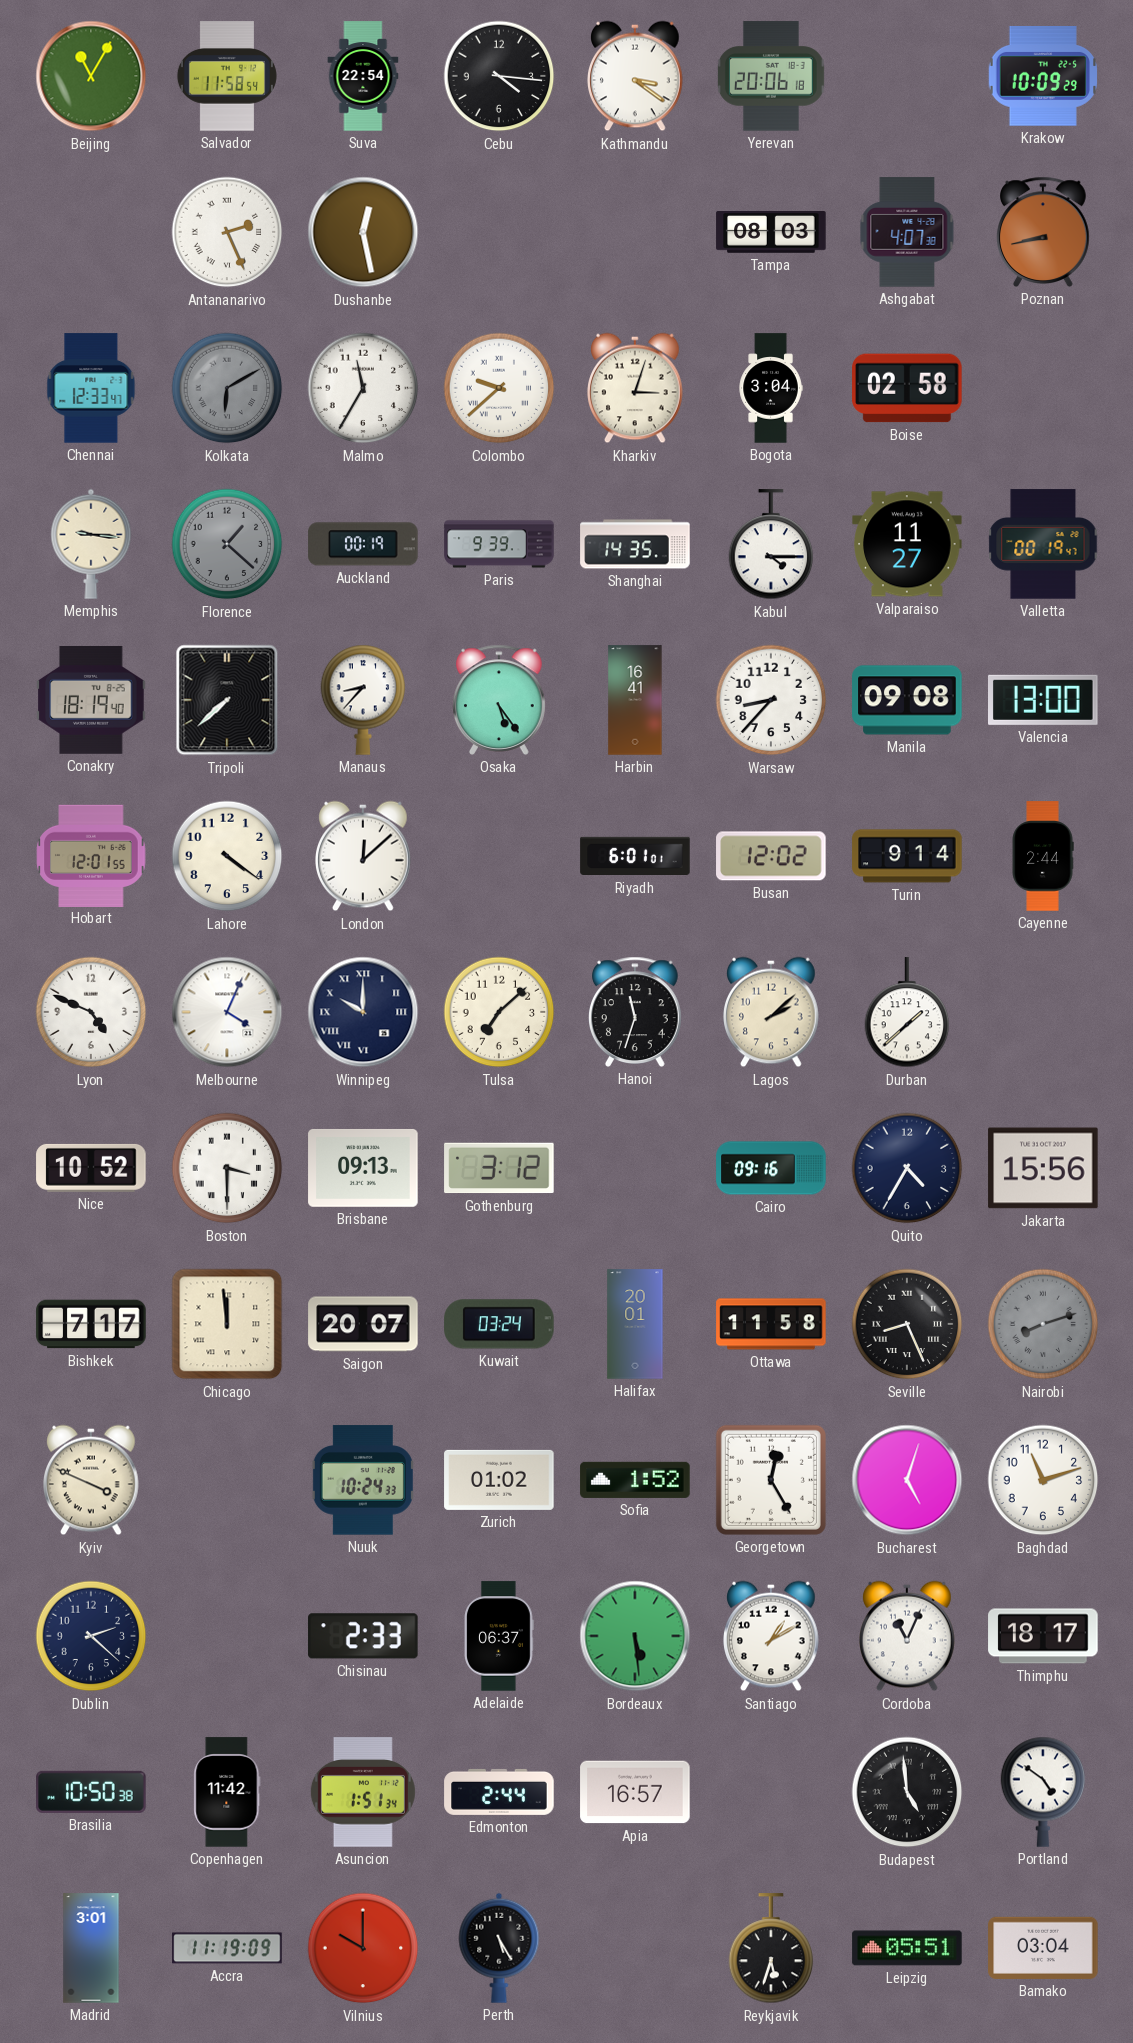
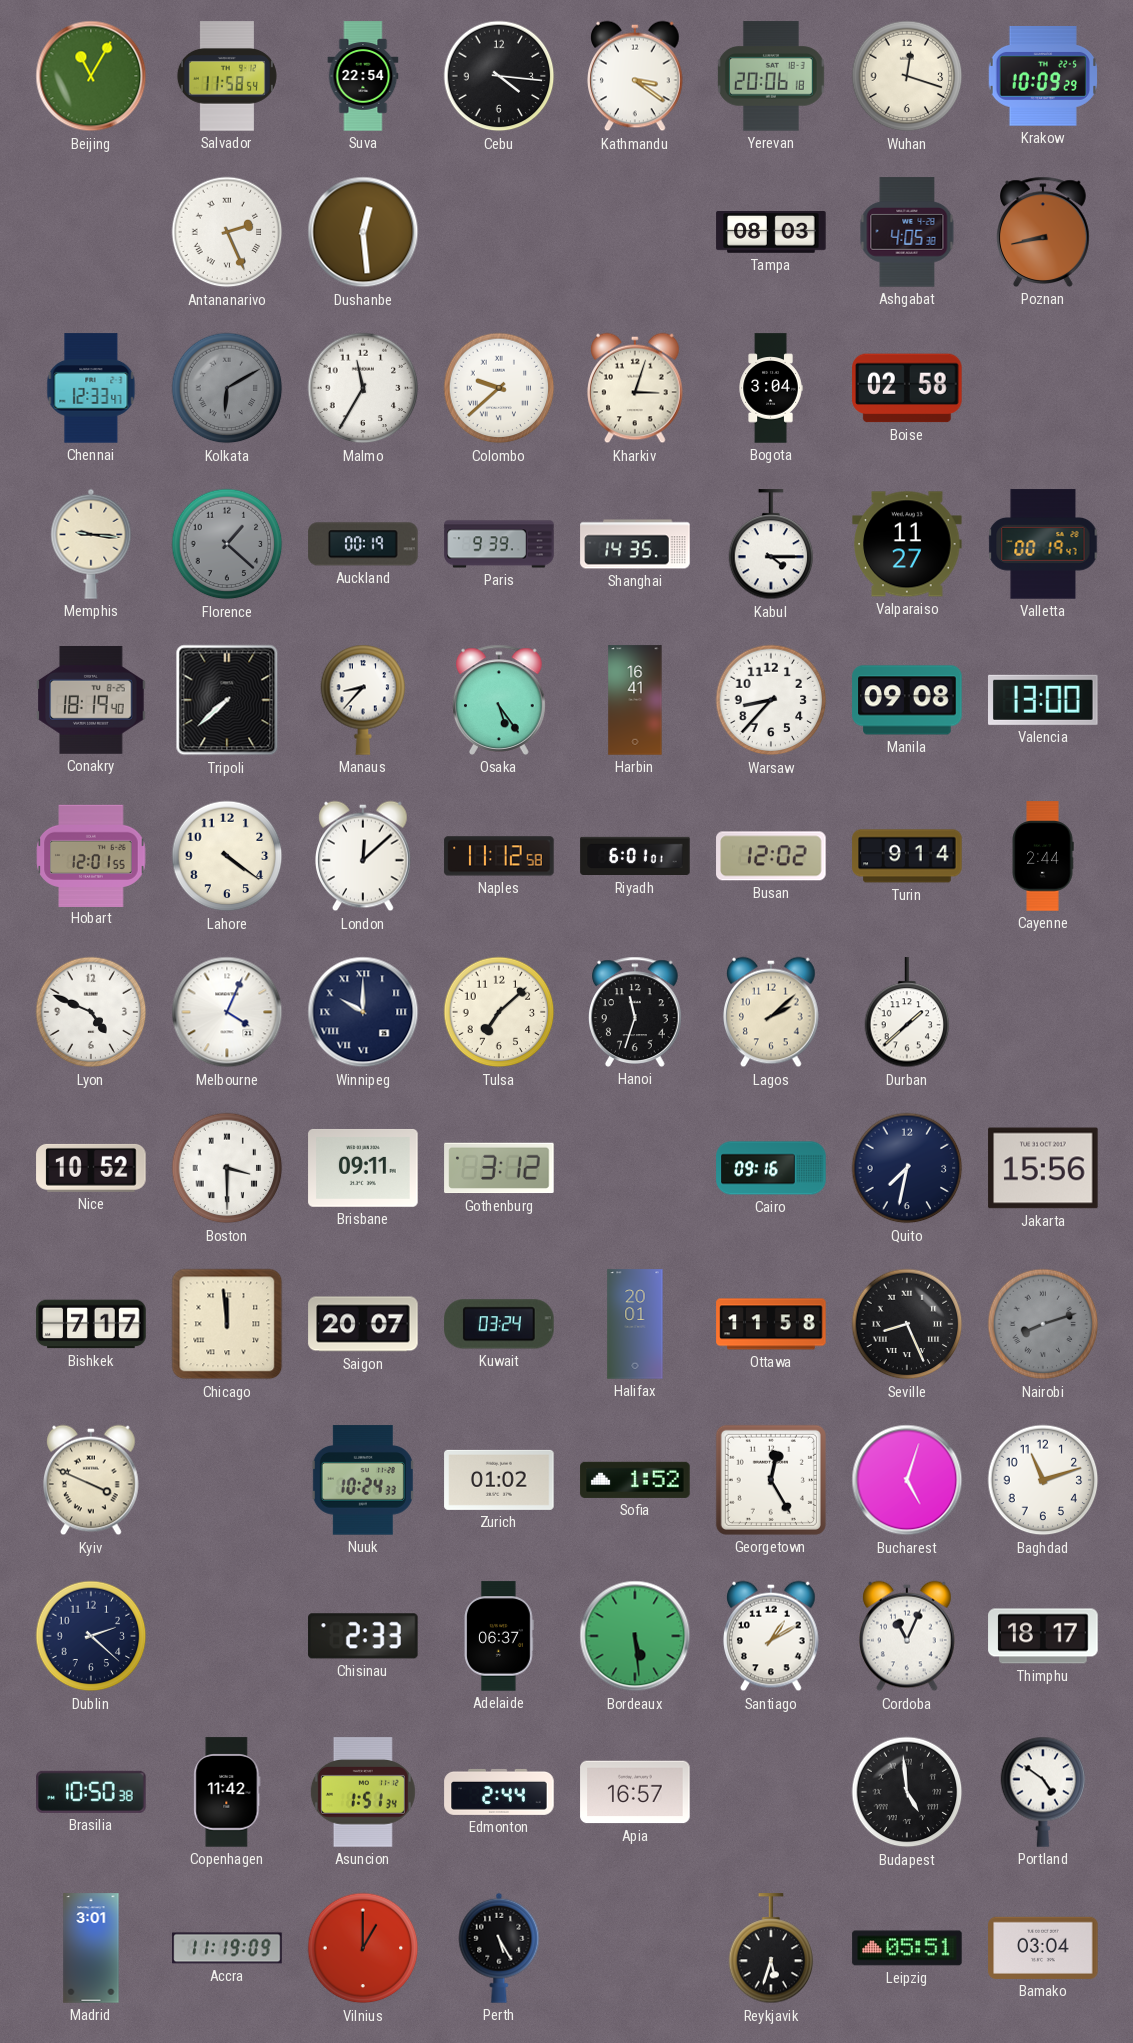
Wuhan: none -> 12:18 (907, 76)
Dushanbe: 12:28 -> 12:29 (363, 232)
Ashgabat: 4:07 -> 4:05 (907, 232)
Naples: none -> 11:12 (499, 856)
Brisbane: 09:13 -> 09:11 (363, 1168)
Quito: 4:35 -> 7:32 (907, 1168)
Vilnius: 10:00 -> 1:00 (363, 1948)
